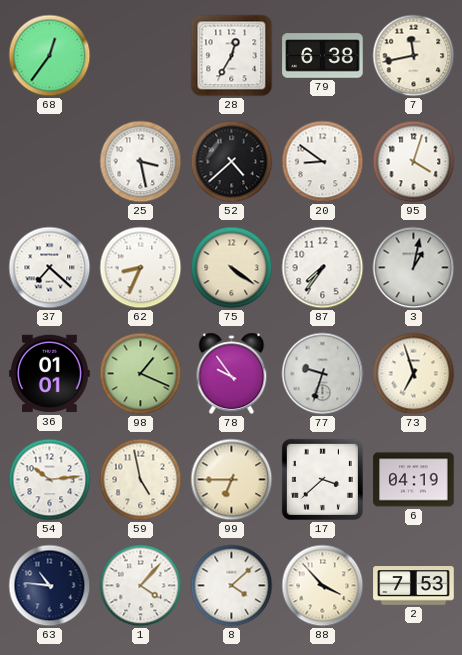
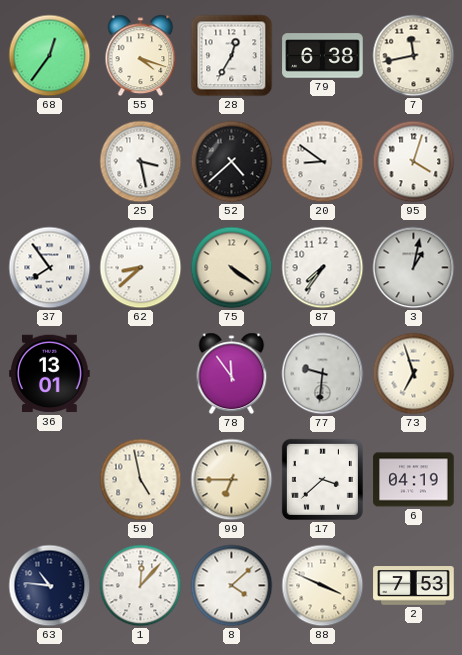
55: none -> 4:18 (141, 56)
37: 7:22 -> 7:54 (50, 268)
62: 8:34 -> 8:38 (141, 268)
36: 01:01 -> 13:01 (50, 374)
98: 1:19 -> none (141, 374)
78: 9:54 -> 11:54 (232, 374)
77: 9:33 -> 9:31 (323, 374)
54: 10:14 -> none (50, 480)
1: 4:07 -> 12:07 (141, 586)
88: 3:53 -> 3:49 (323, 586)
